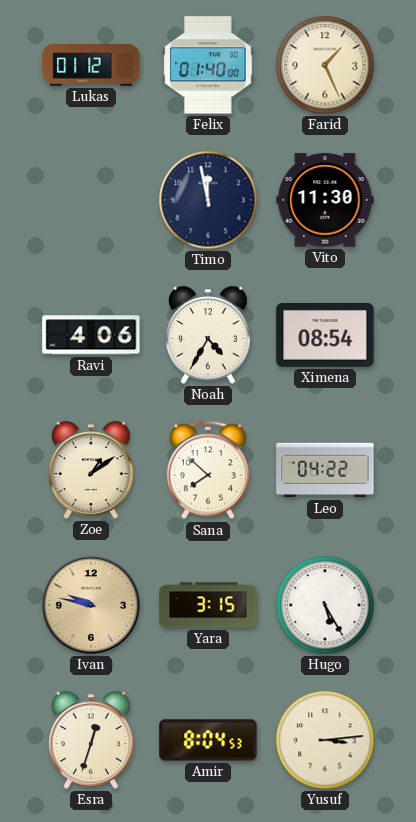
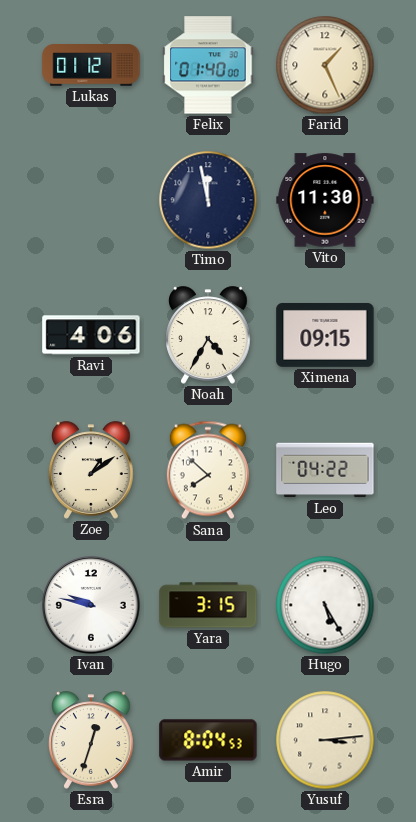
Ximena: 08:54 -> 09:15 (325, 335)
Ivan dial: champagne -> white (91, 605)
